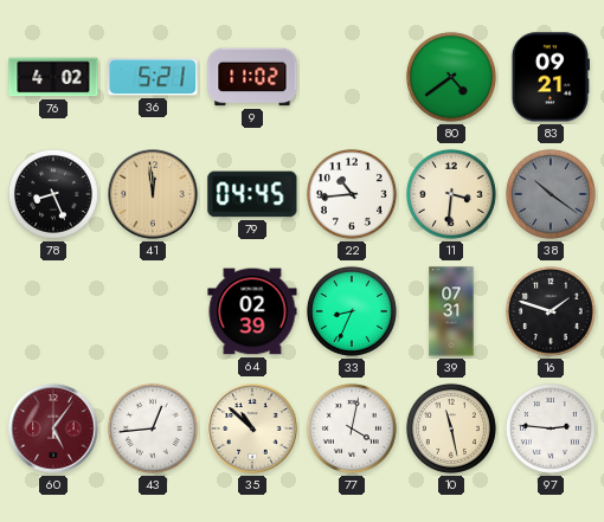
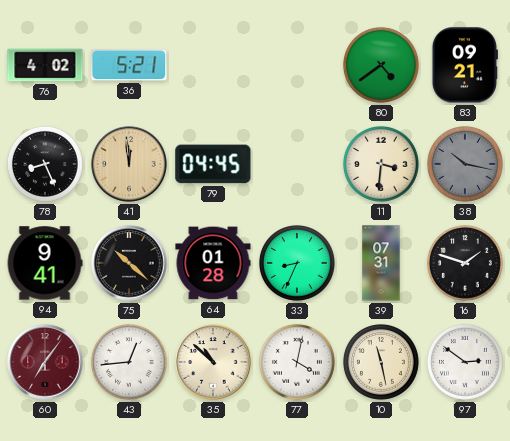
9: 11:02 -> none (252, 77)
22: 10:44 -> none (352, 194)
38: 10:21 -> 10:17 (465, 164)
94: none -> 9:41 (45, 263)
75: none -> 10:22 (129, 263)
64: 02:39 -> 01:28 (213, 263)
60: 5:06 -> 7:06 (45, 362)
97: 2:46 -> 2:51 (465, 362)
